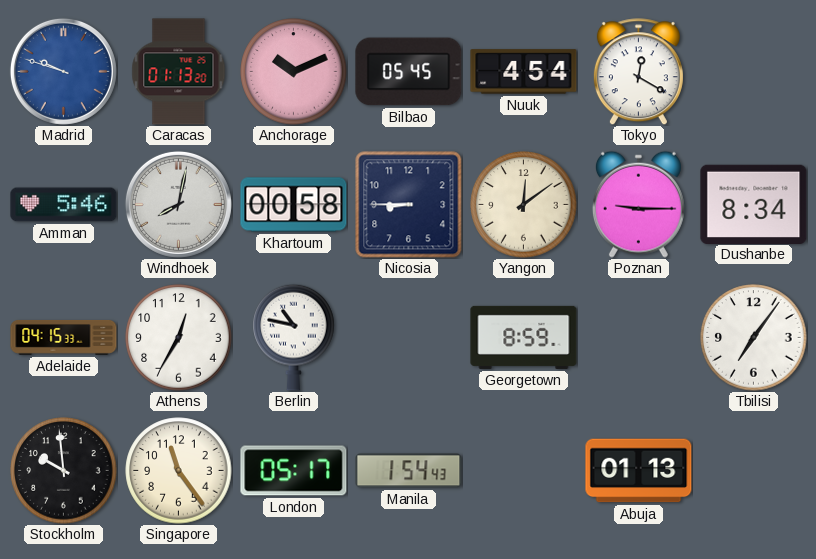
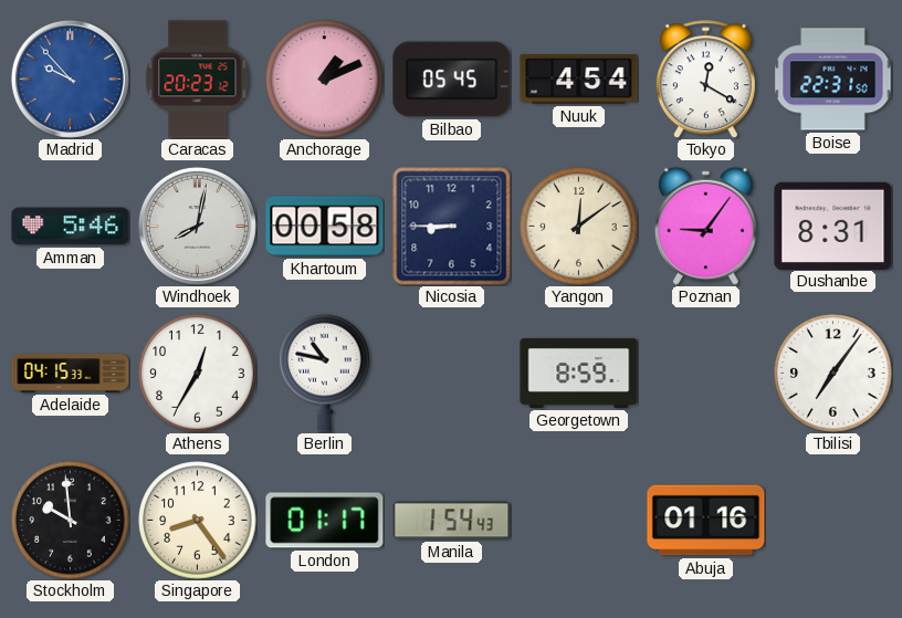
Madrid: 9:48 -> 9:53 (70, 78)
Caracas: 01:13 -> 20:23 (198, 80)
Anchorage: 10:11 -> 1:11 (325, 80)
Boise: none -> 22:31 (833, 80)
Poznan: 9:15 -> 9:06 (705, 226)
Dushanbe: 8:34 -> 8:31 (833, 226)
Singapore: 11:24 -> 8:24 (198, 521)
London: 05:17 -> 01:17 (325, 521)
Abuja: 01:13 -> 01:16 (706, 521)
